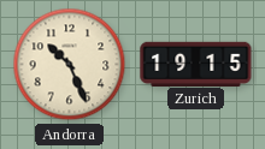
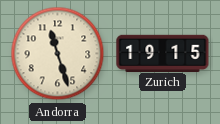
Andorra: 10:26 -> 11:27 (58, 54)
